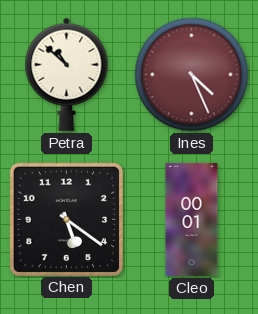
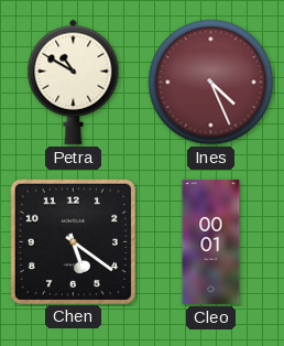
Petra: 10:52 -> 10:50 (74, 82)
